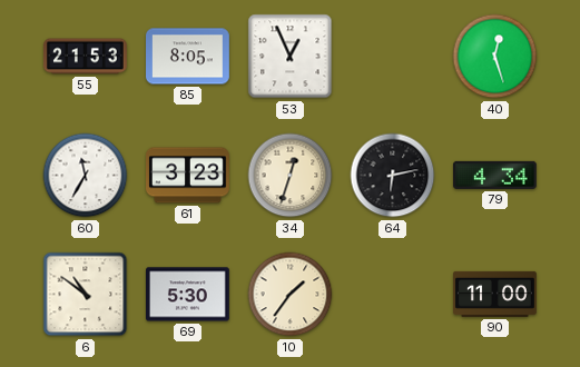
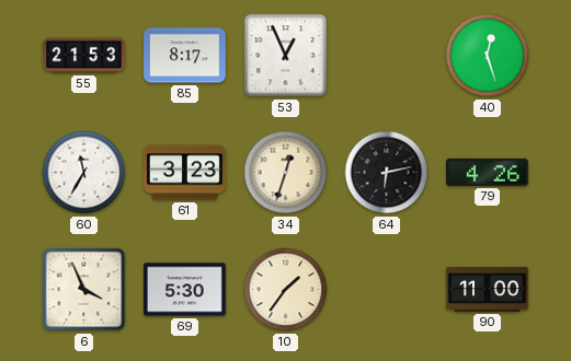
85: 8:05 -> 8:17 (185, 56)
79: 4:34 -> 4:26 (487, 172)
6: 10:51 -> 3:56 (84, 290)
